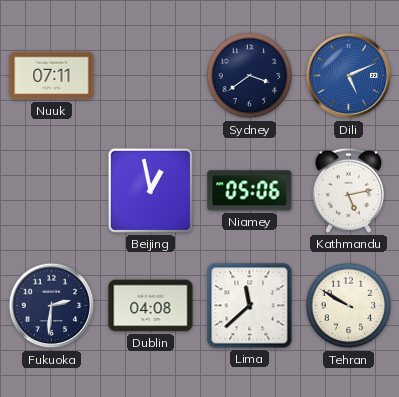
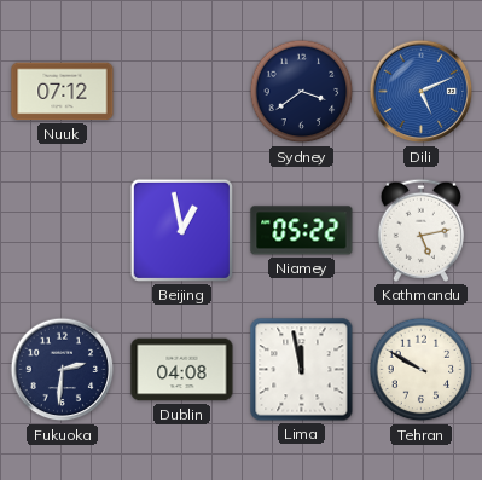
Nuuk: 07:11 -> 07:12 (63, 92)
Niamey: 05:06 -> 05:22 (302, 231)
Lima: 11:38 -> 11:58 (302, 370)
